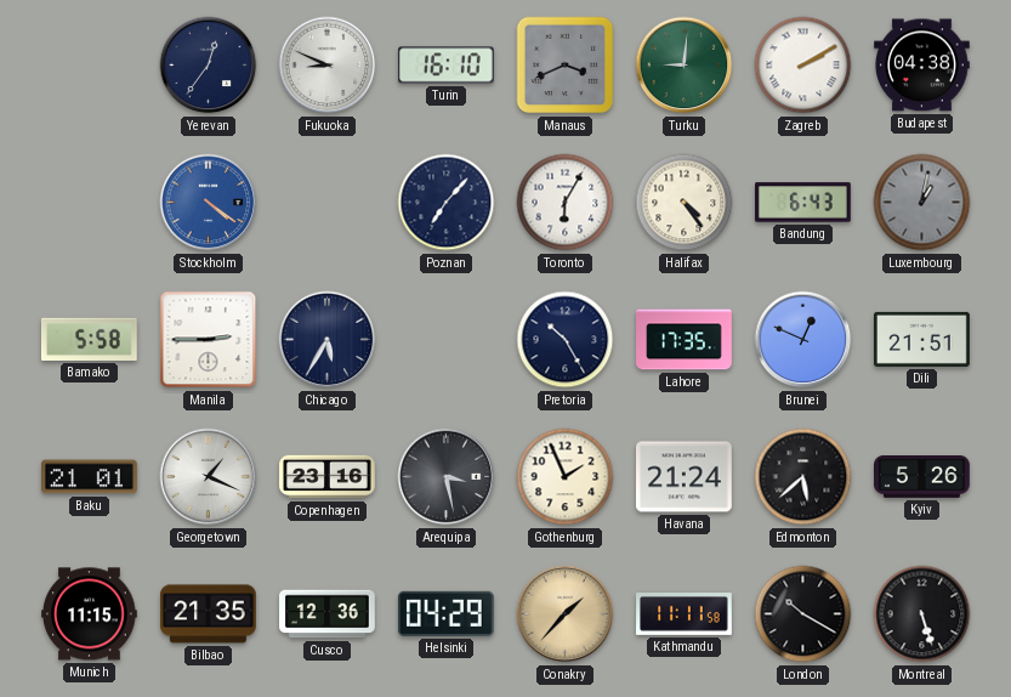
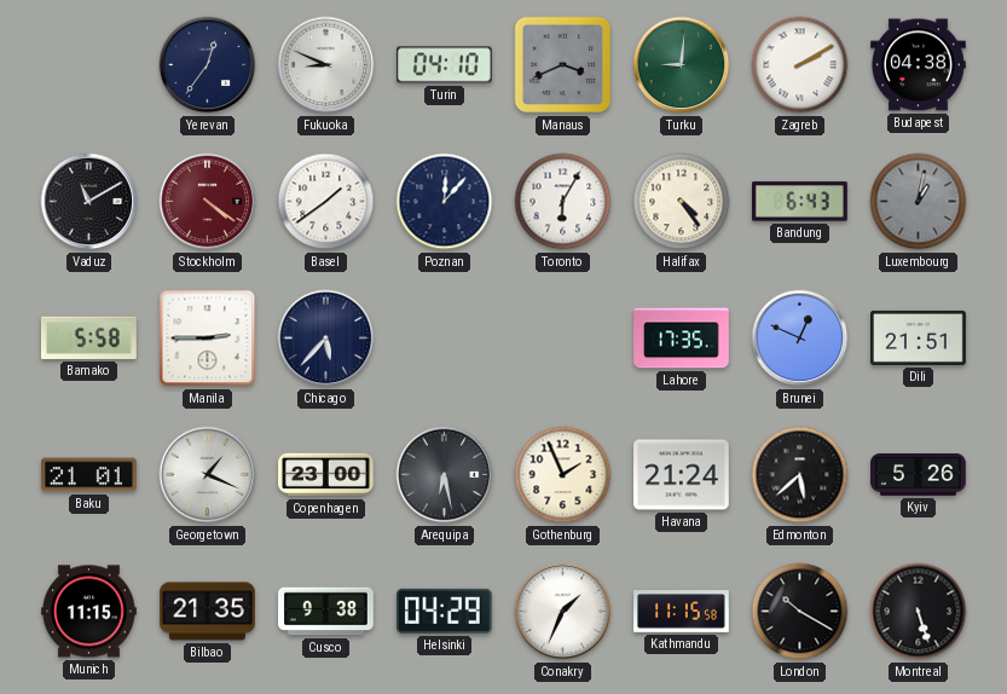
Turin: 16:10 -> 04:10 (445, 65)
Vaduz: none -> 11:10 (89, 202)
Stockholm dial: blue -> burgundy (208, 202)
Basel: none -> 1:39 (326, 202)
Poznan: 7:07 -> 12:07 (445, 202)
Chicago: 5:35 -> 5:37 (326, 339)
Pretoria: 10:25 -> none (566, 340)
Copenhagen: 23:16 -> 23:00 (326, 475)
Arequipa: 3:28 -> 6:28 (445, 475)
Cusco: 12:36 -> 9:38 (326, 612)
Conakry: 1:37 -> 1:34 (563, 612)
Conakry dial: champagne -> white (563, 612)
Kathmandu: 11:11 -> 11:15 (682, 612)
